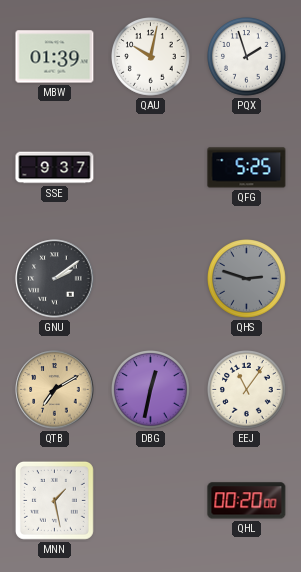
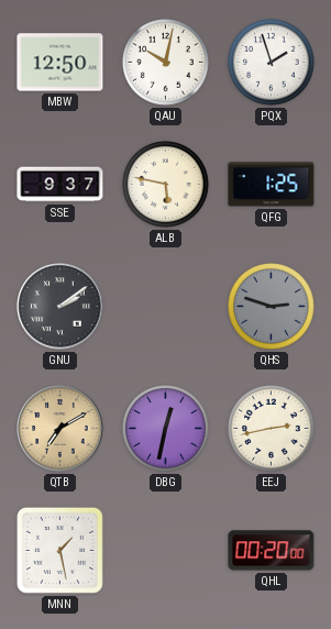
MBW: 01:39 -> 12:50 (60, 63)
ALB: none -> 5:47 (166, 185)
QFG: 5:25 -> 1:25 (272, 185)
EEJ: 11:06 -> 2:43 (272, 429)
